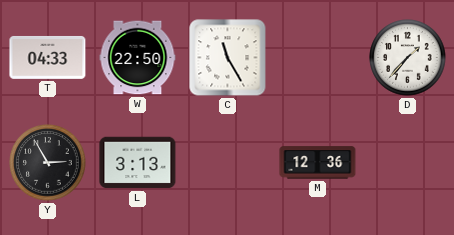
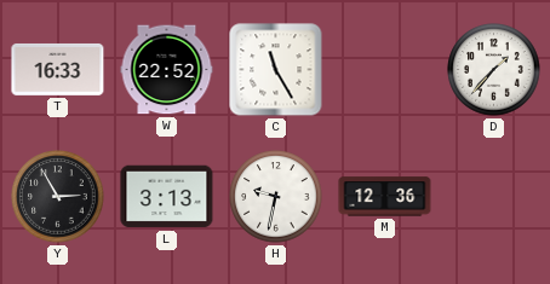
T: 04:33 -> 16:33 (58, 69)
W: 22:50 -> 22:52 (167, 70)
H: none -> 9:32 (276, 197)
